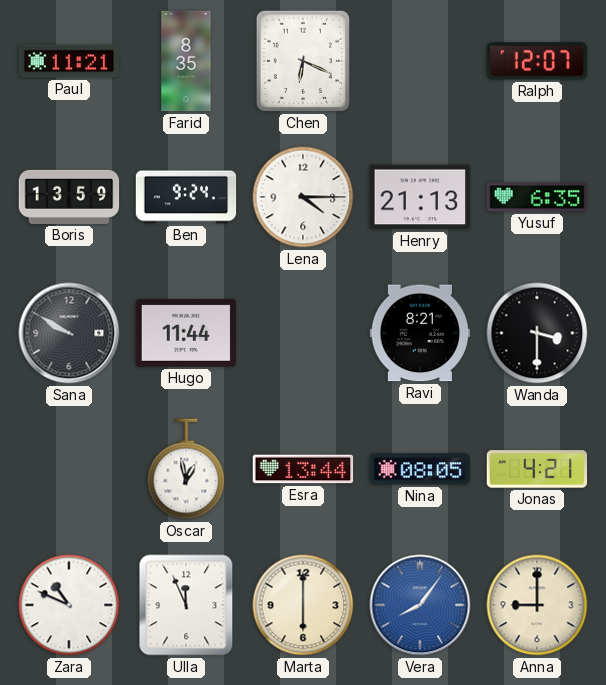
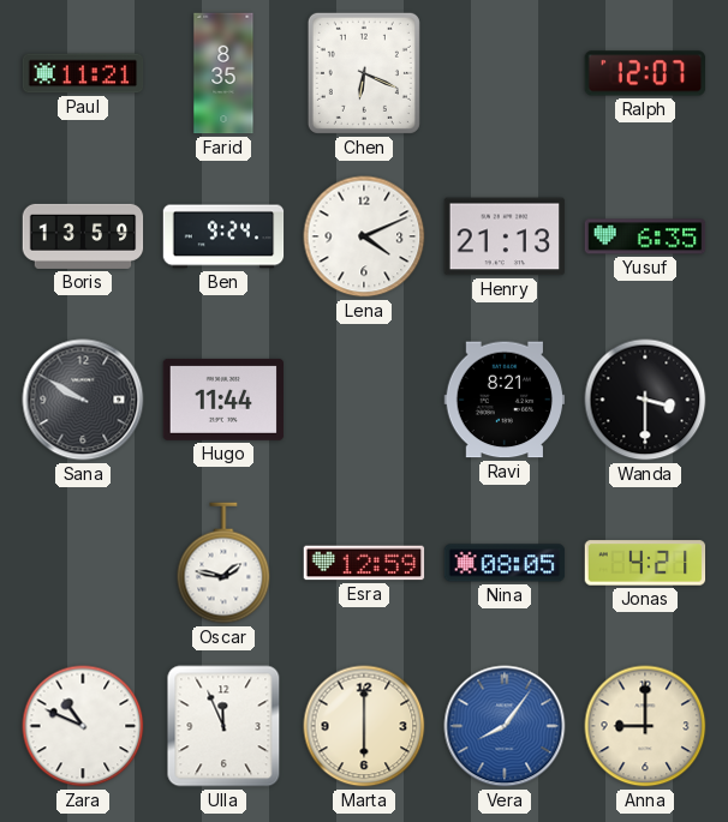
Lena: 4:15 -> 4:11 (364, 236)
Oscar: 12:58 -> 1:47 (223, 563)
Esra: 13:44 -> 12:59 (364, 563)
